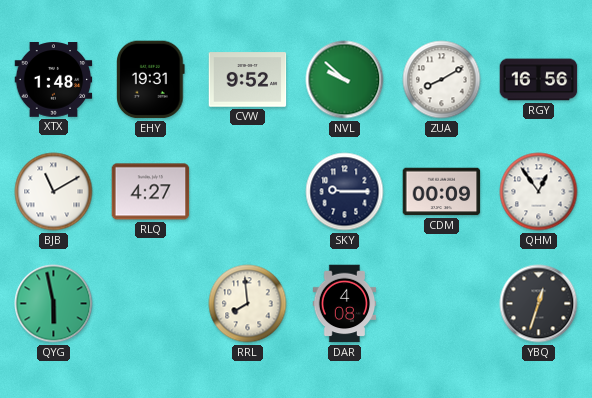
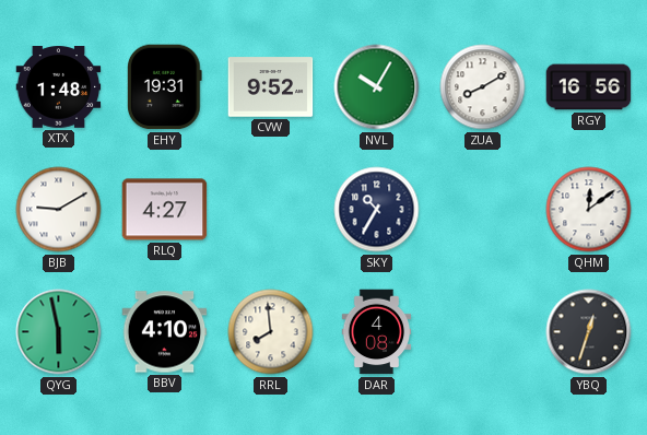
NVL: 9:52 -> 10:05 (377, 87)
BJB: 11:10 -> 9:10 (59, 210)
SKY: 9:15 -> 10:35 (377, 210)
CDM: 00:09 -> none (442, 192)
QHM: 12:54 -> 12:09 (589, 210)
BBV: none -> 4:10 (165, 332)
